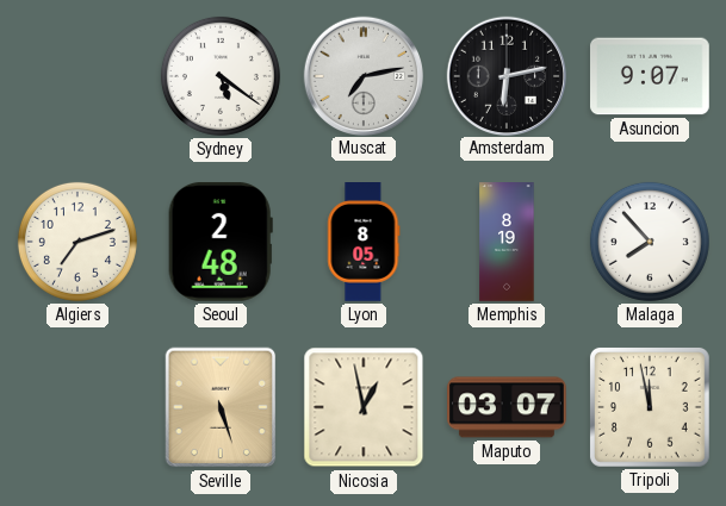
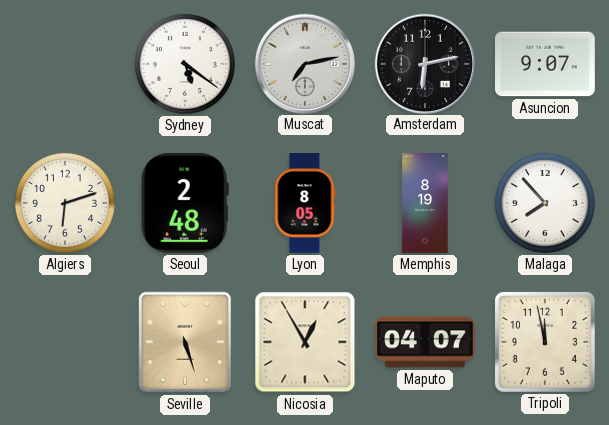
Algiers: 7:12 -> 6:12 (65, 203)
Nicosia: 12:58 -> 12:55 (305, 342)
Maputo: 03:07 -> 04:07 (426, 342)
